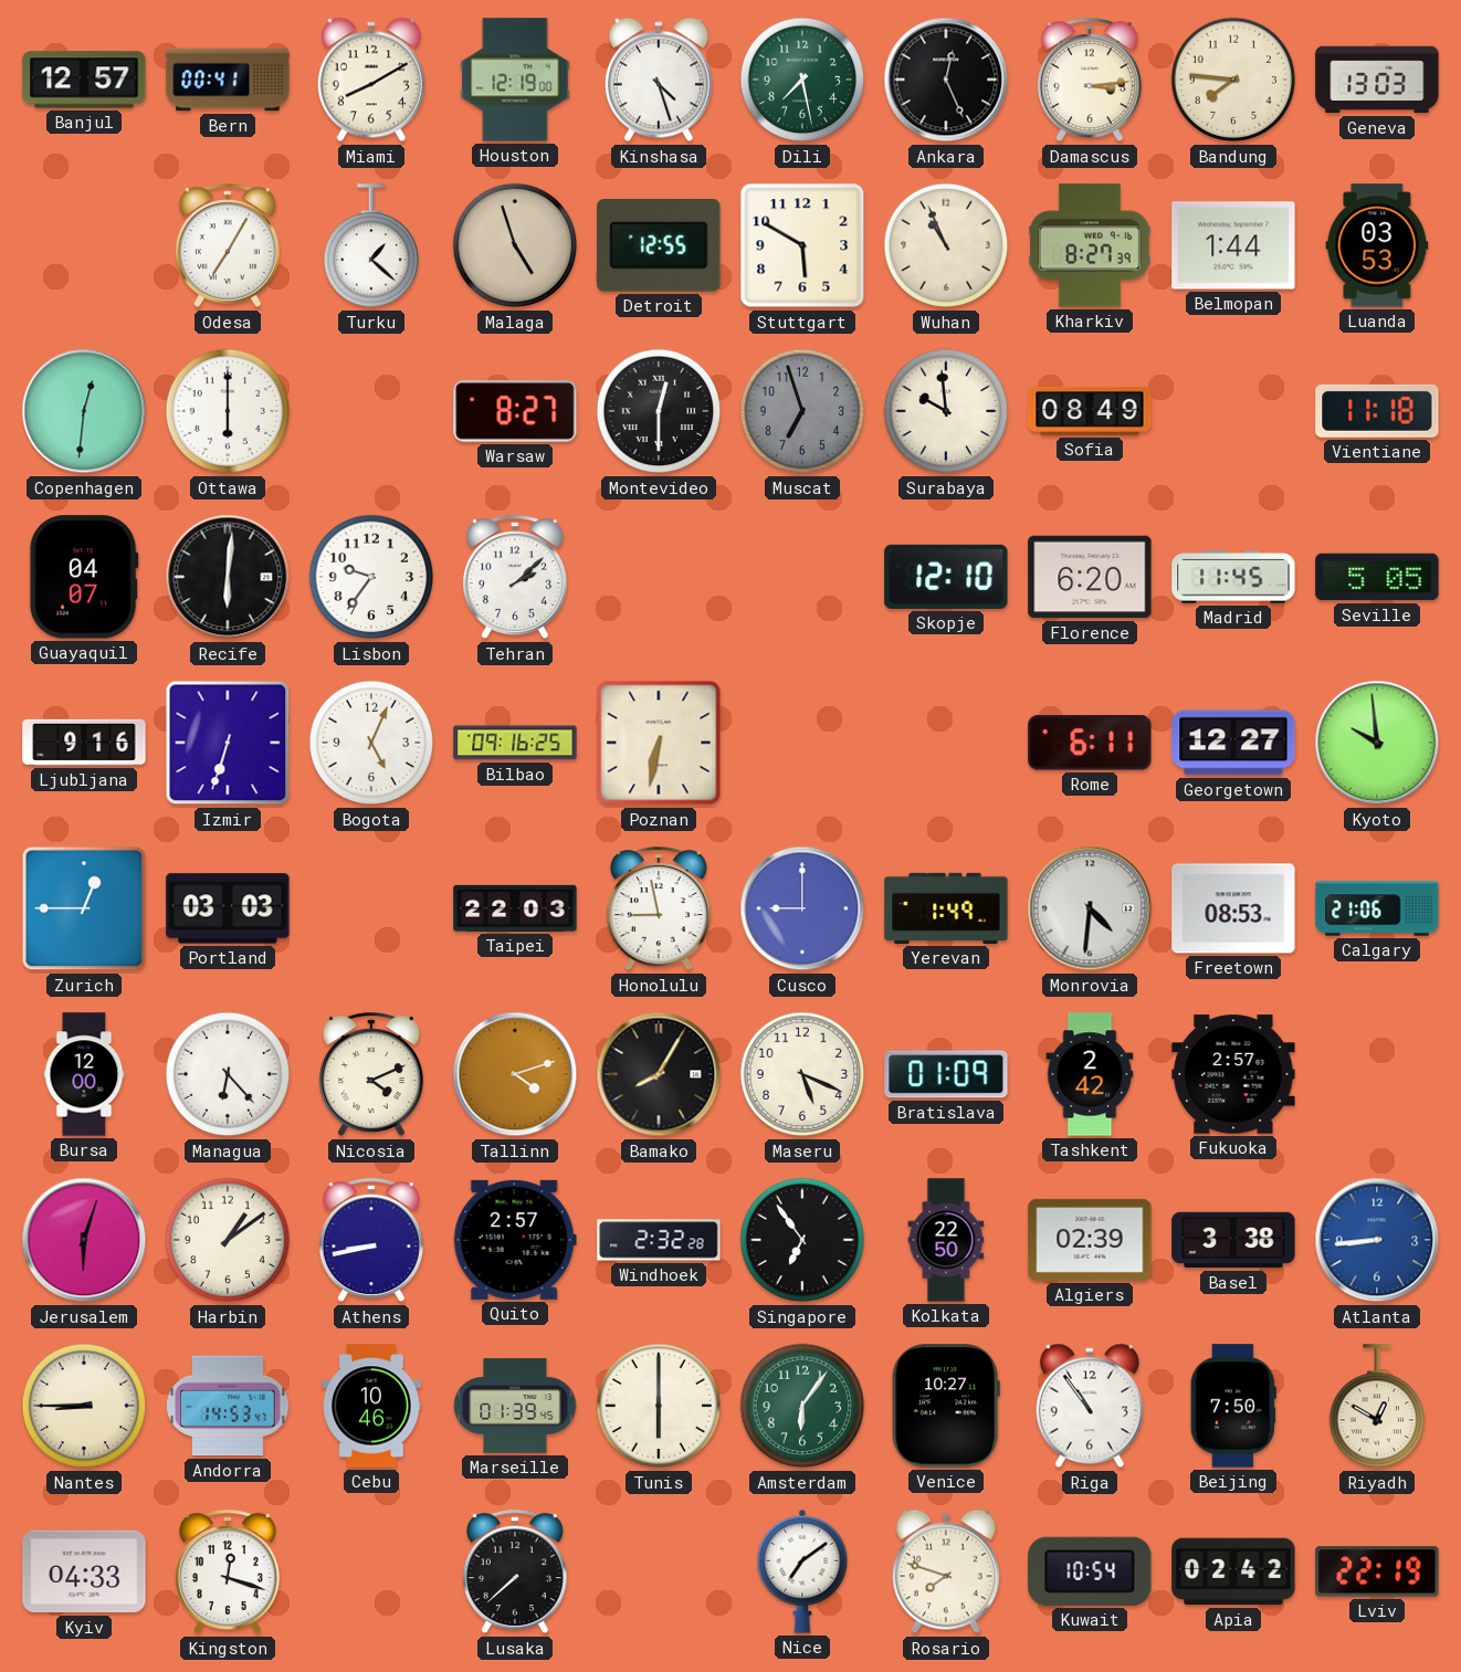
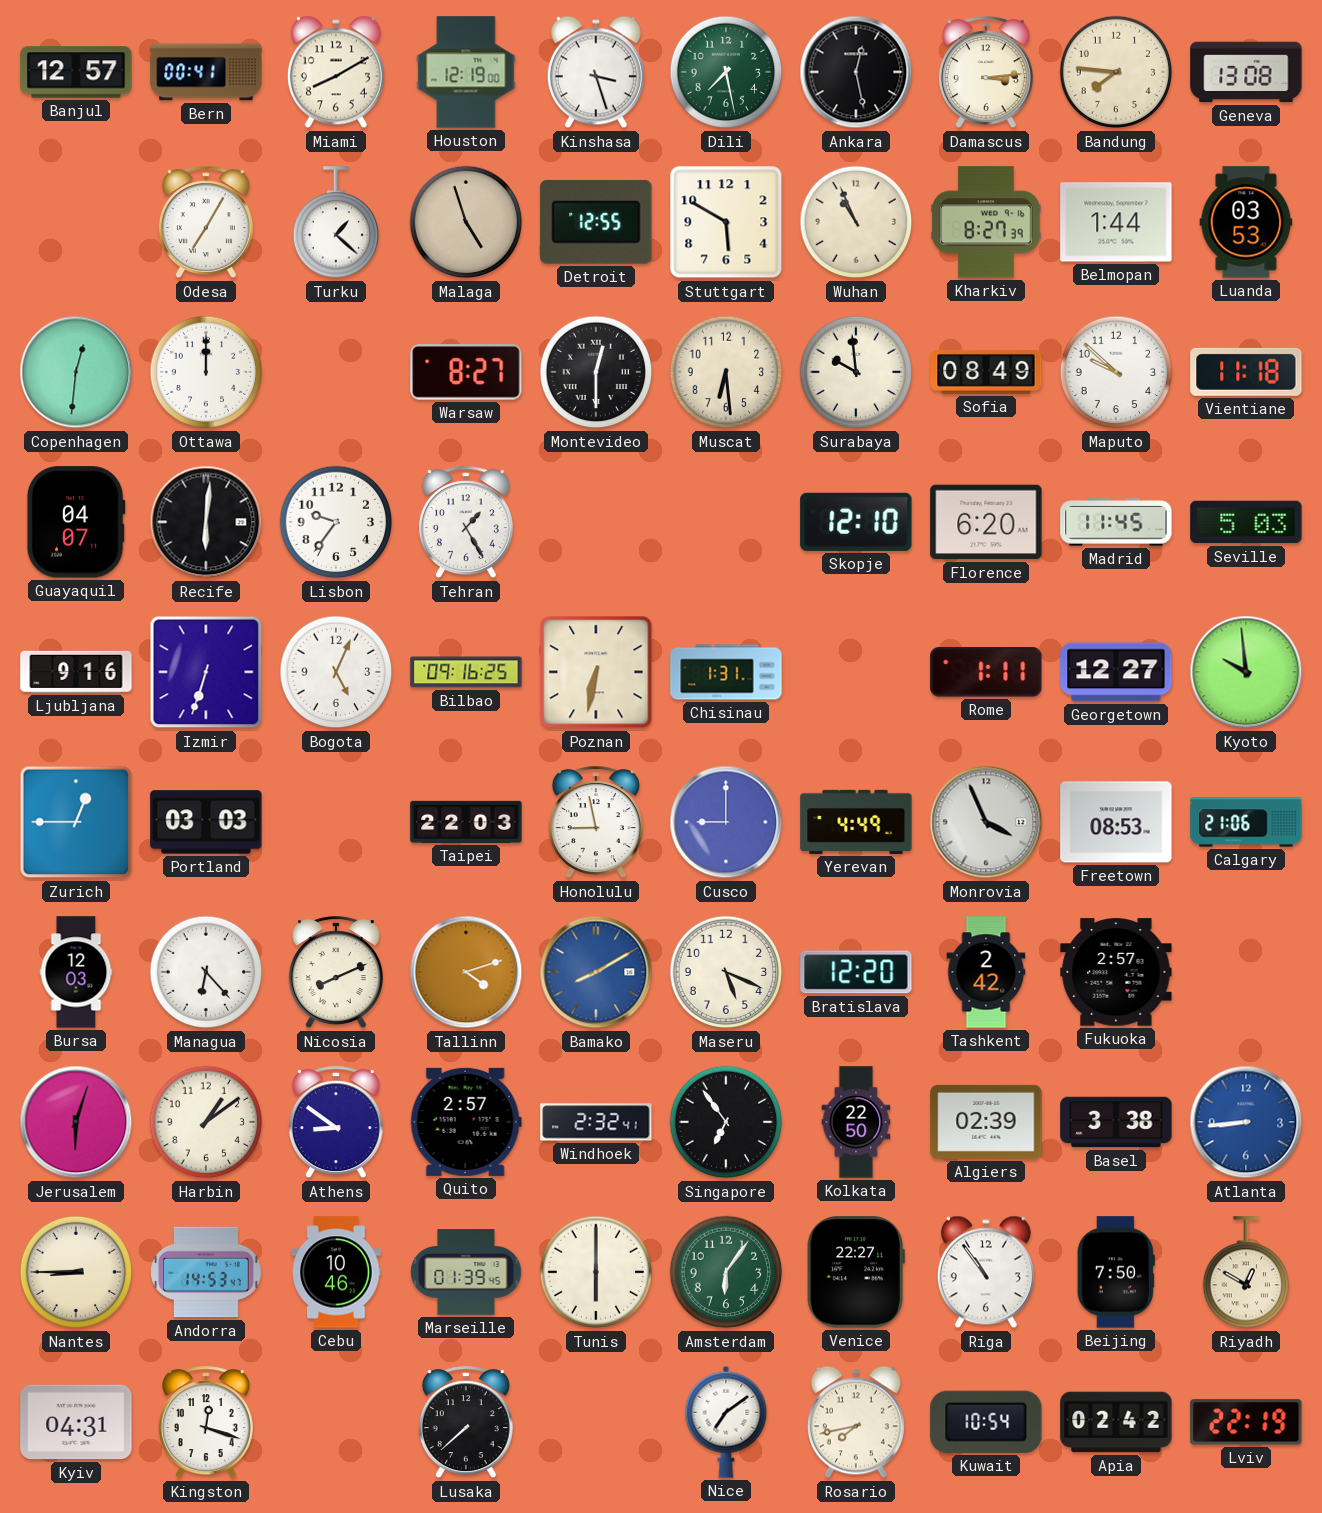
Kinshasa: 4:27 -> 3:27 (596, 72)
Ankara: 12:26 -> 12:28 (856, 72)
Geneva: 13:03 -> 13:08 (1246, 72)
Ottawa: 6:00 -> 12:00 (206, 372)
Muscat: 6:57 -> 6:29 (726, 372)
Muscat dial: grey -> cream (726, 372)
Maputo: none -> 9:52 (1116, 372)
Tehran: 2:08 -> 1:25 (466, 523)
Seville: 5:05 -> 5:03 (1246, 522)
Chisinau: none -> 1:31 (726, 672)
Rome: 6:11 -> 1:11 (986, 672)
Yerevan: 1:49 -> 4:49 (856, 822)
Monrovia: 4:31 -> 3:56 (986, 822)
Bursa: 12:00 -> 12:03 (76, 972)
Nicosia: 4:11 -> 8:11 (336, 973)
Bamako: 8:05 -> 8:10 (596, 972)
Bamako dial: black -> blue (596, 972)
Bratislava: 01:09 -> 12:20 (856, 972)
Athens: 8:43 -> 8:51 (336, 1123)
Windhoek: 2:32:28 -> 2:32:41 (596, 1122)
Venice: 10:27 -> 22:27 (856, 1272)
Kyiv: 04:33 -> 04:31 (76, 1422)
Rosario: 7:48 -> 7:43 (856, 1422)
